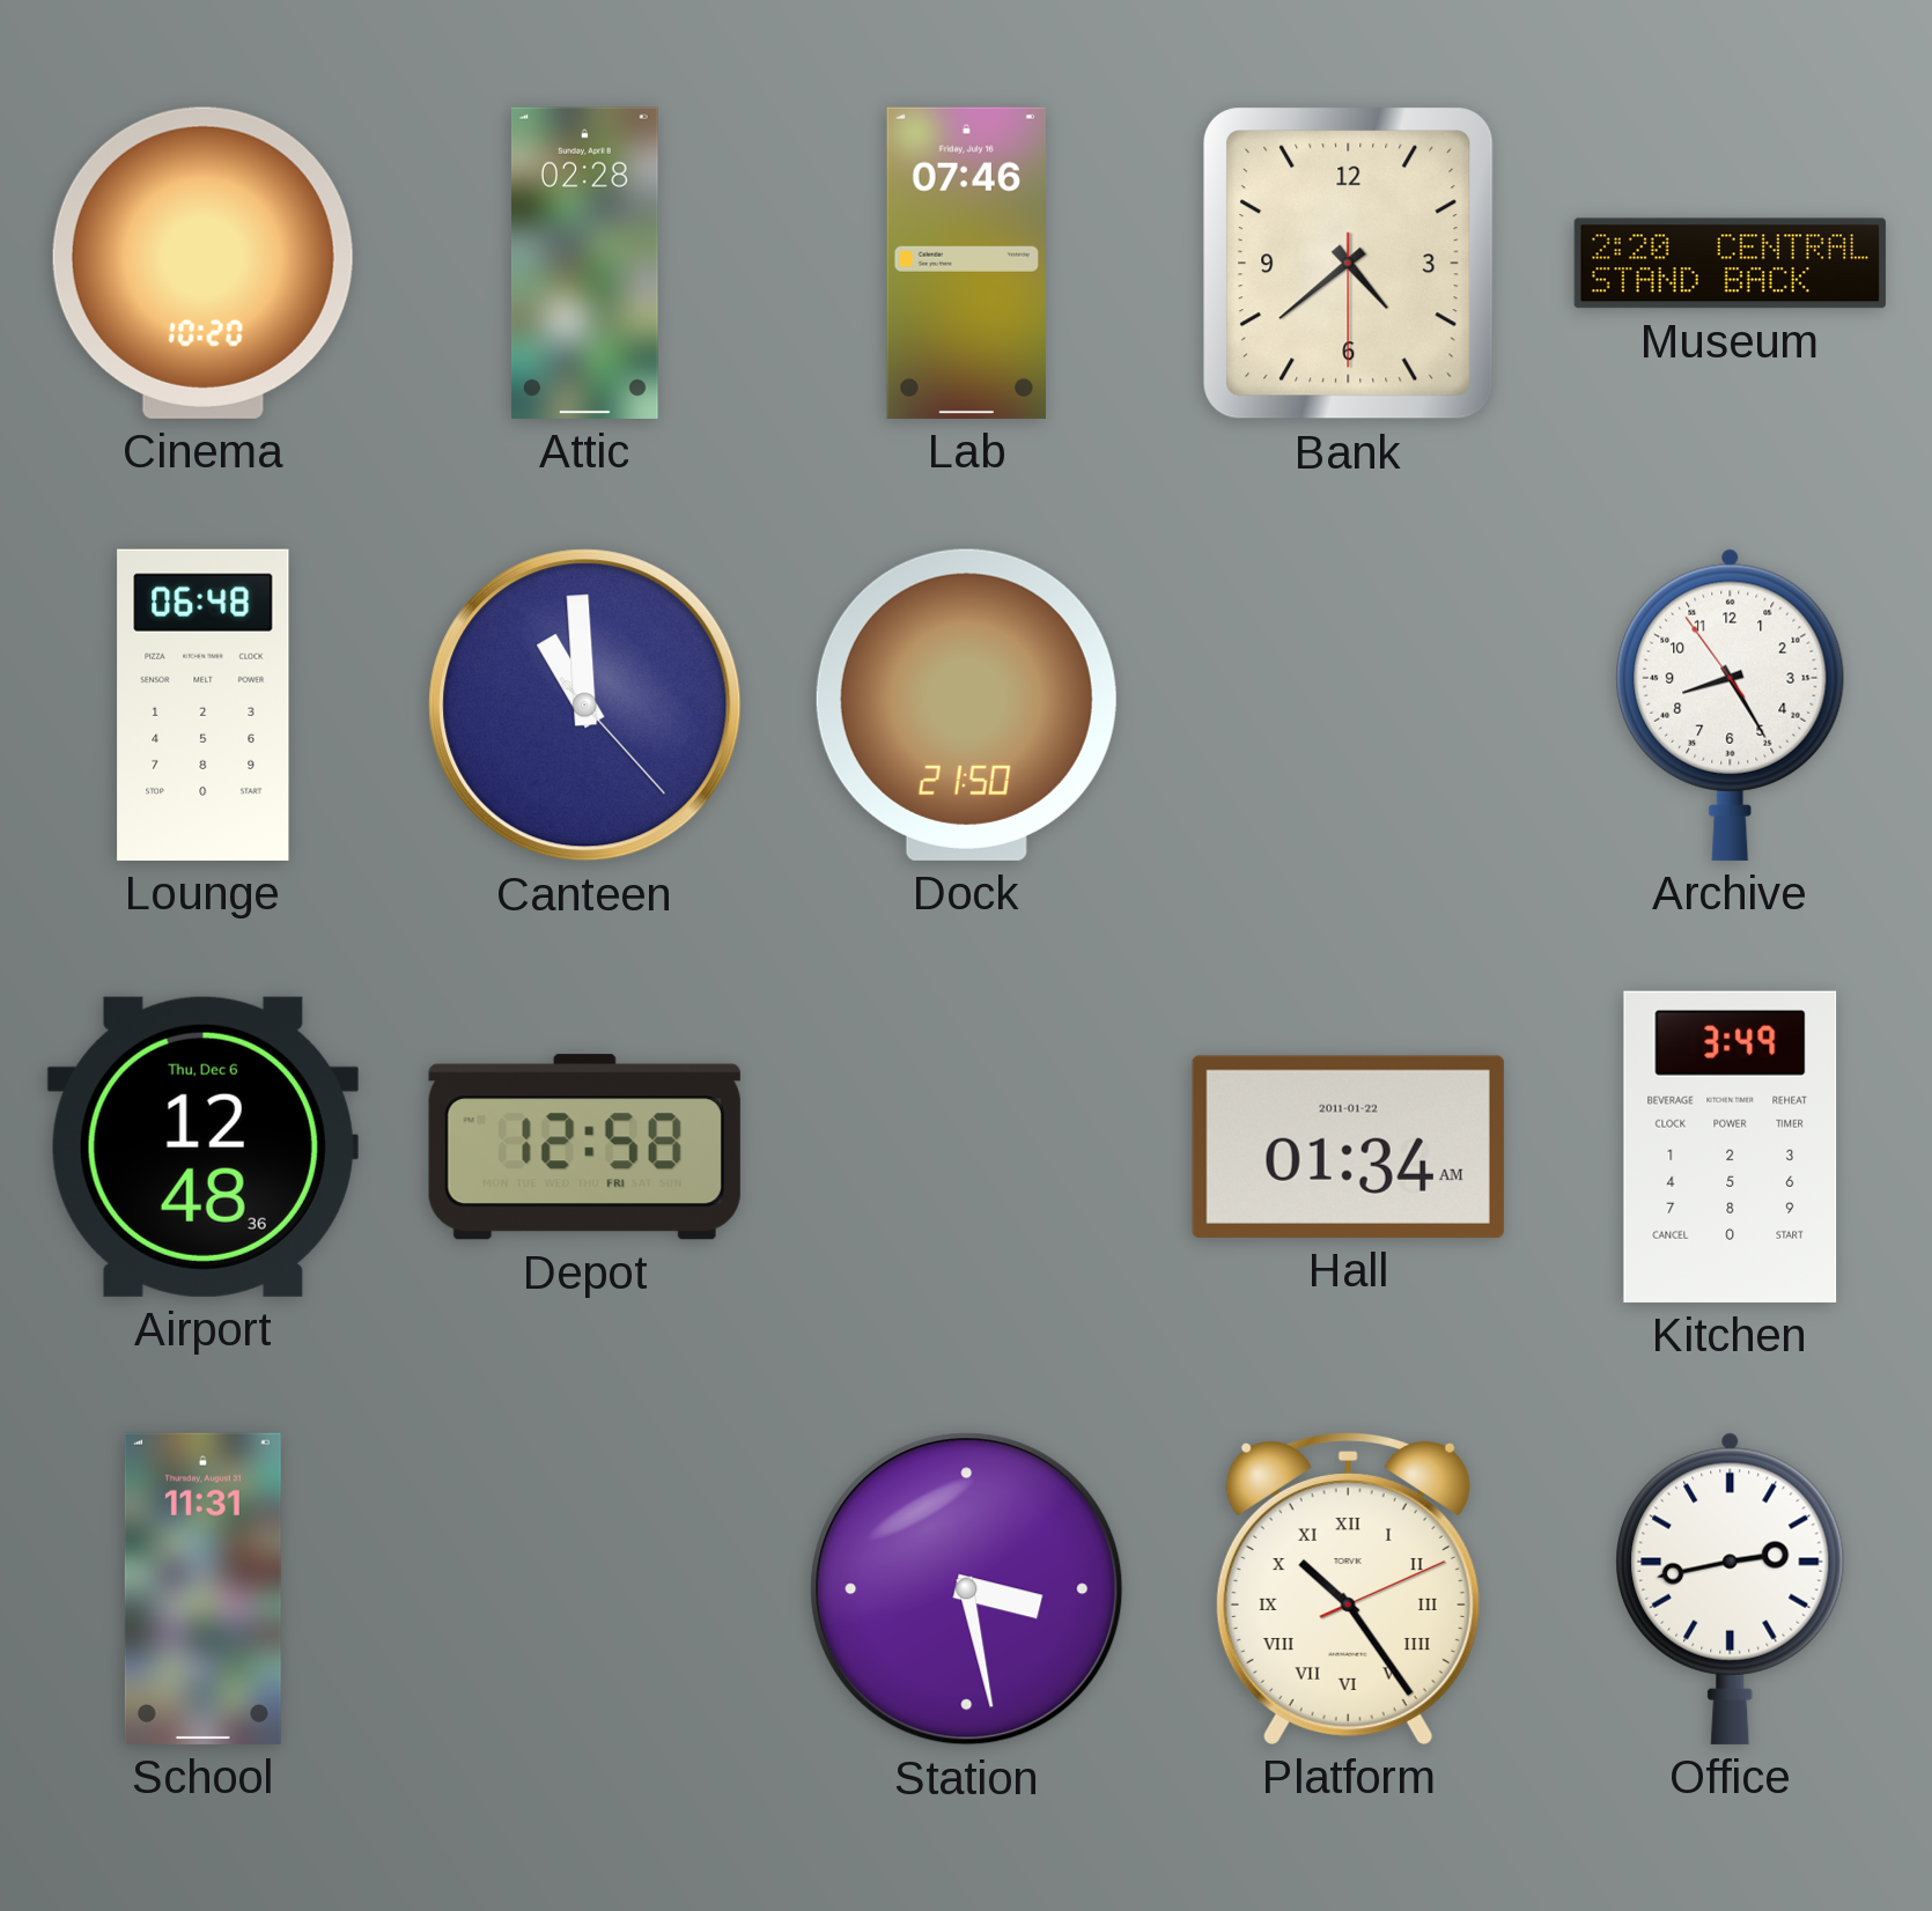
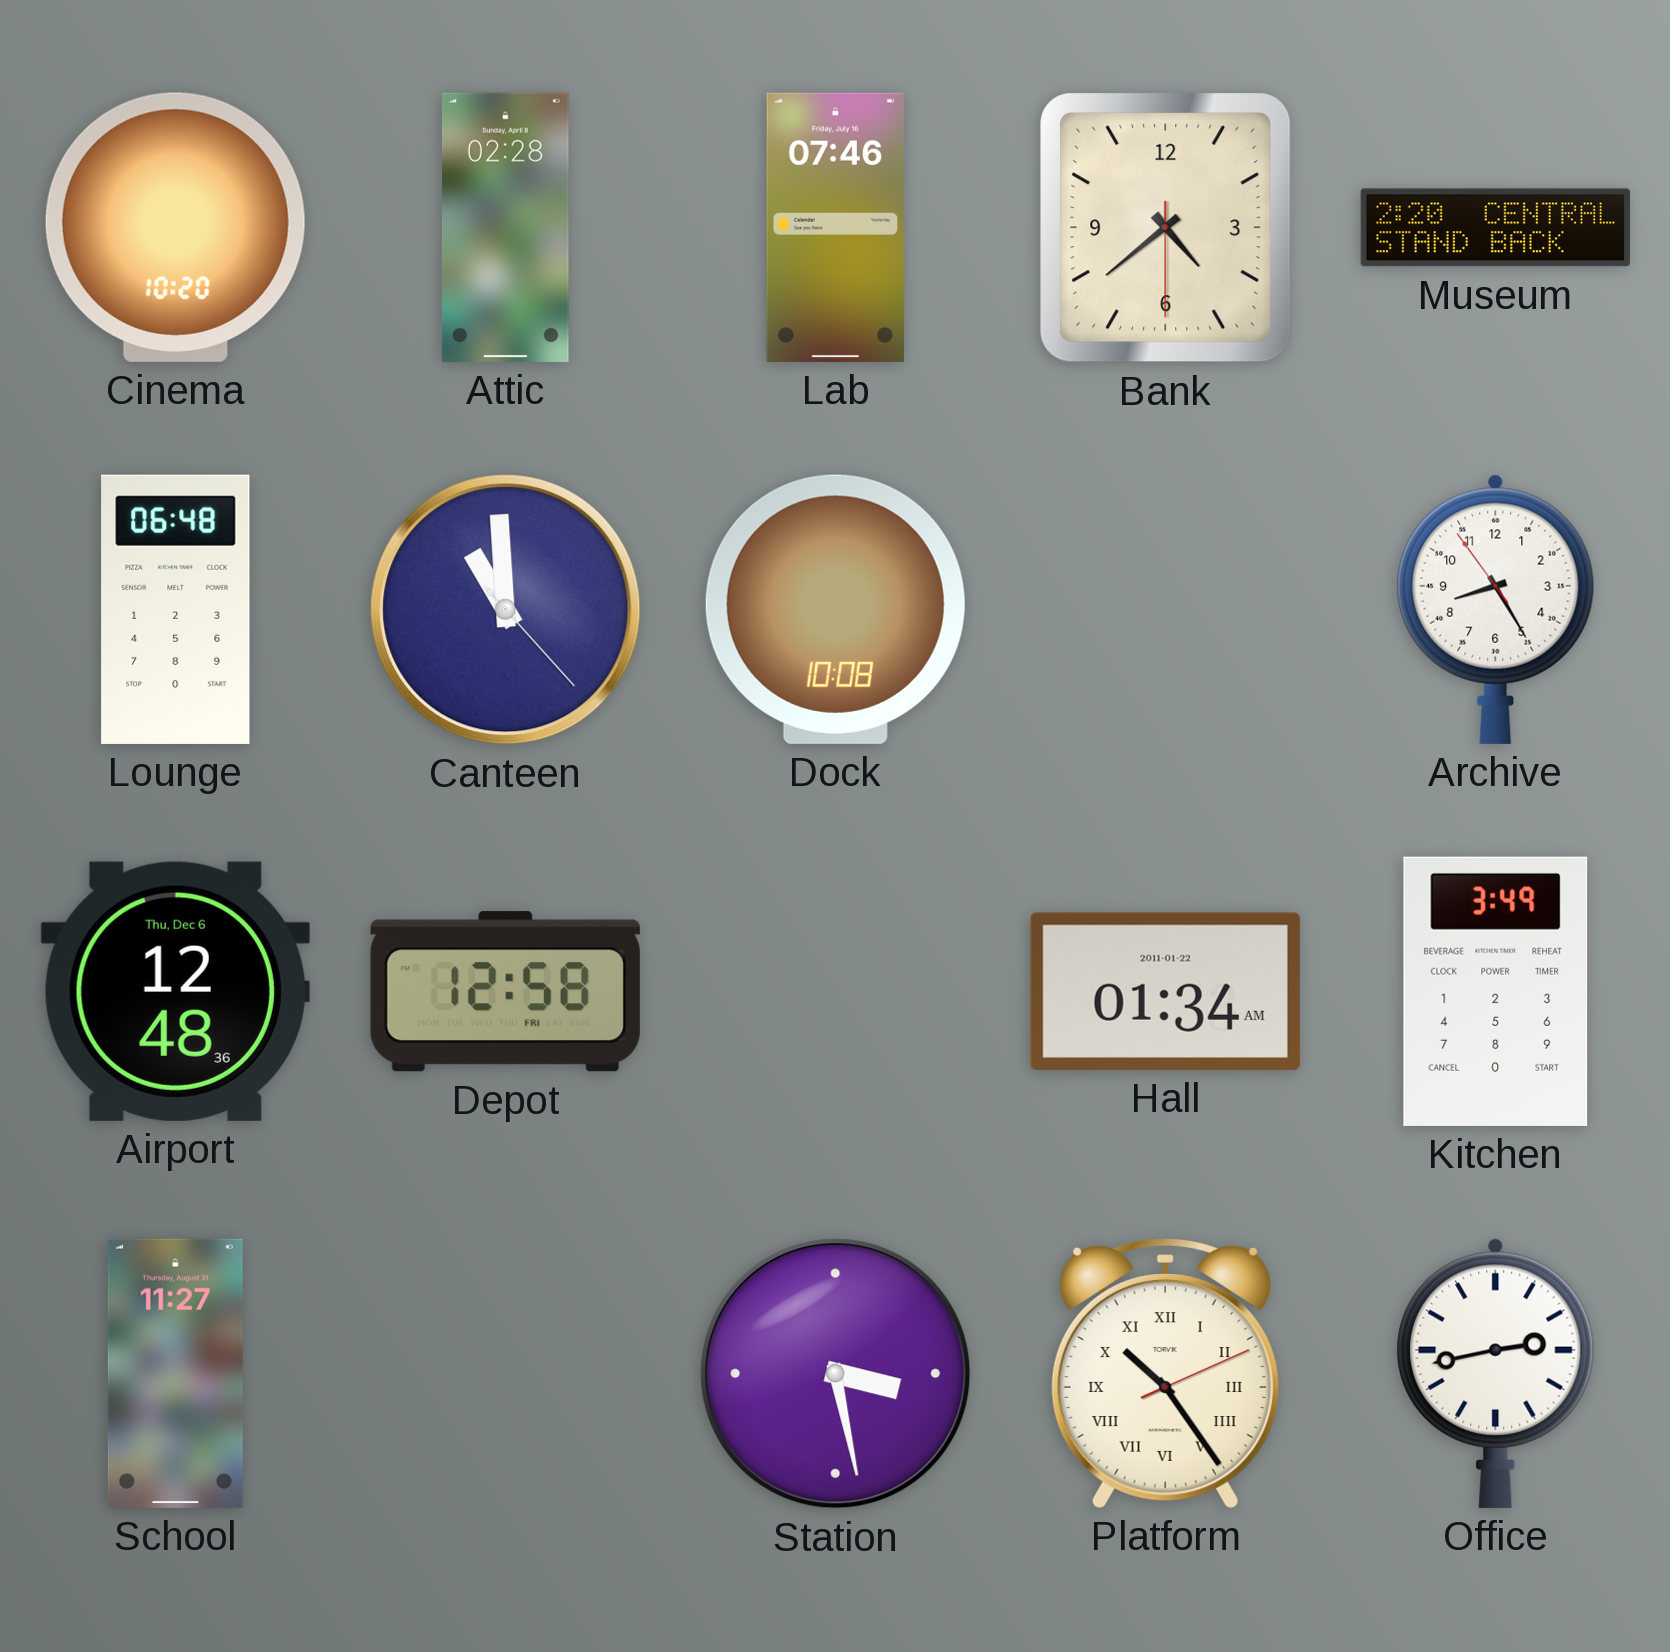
Dock: 21:50 -> 10:08 (835, 609)
School: 11:31 -> 11:27 (175, 1373)
